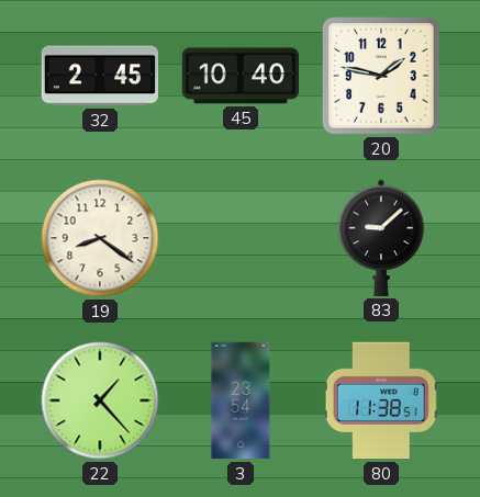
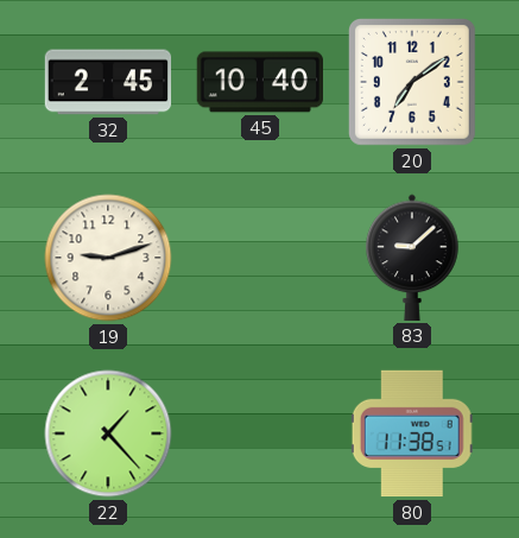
20: 1:47 -> 7:09 (413, 83)
19: 8:21 -> 9:12 (108, 258)
3: 23:54 -> none (241, 400)
